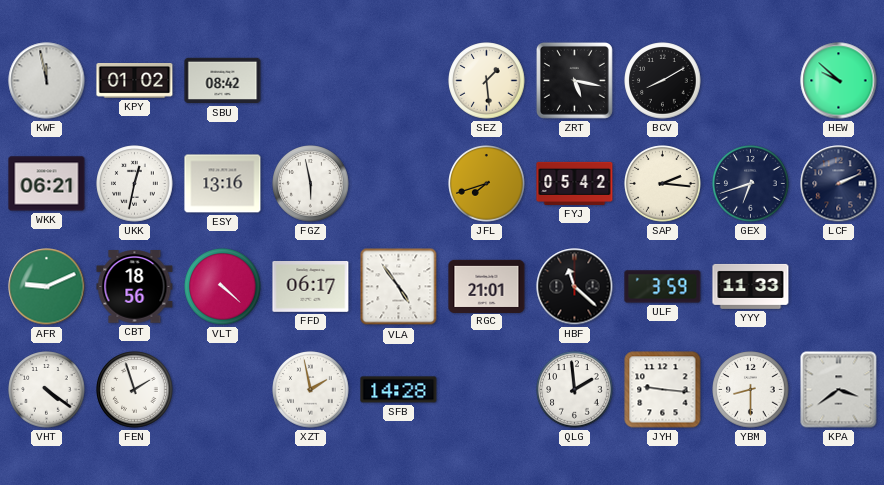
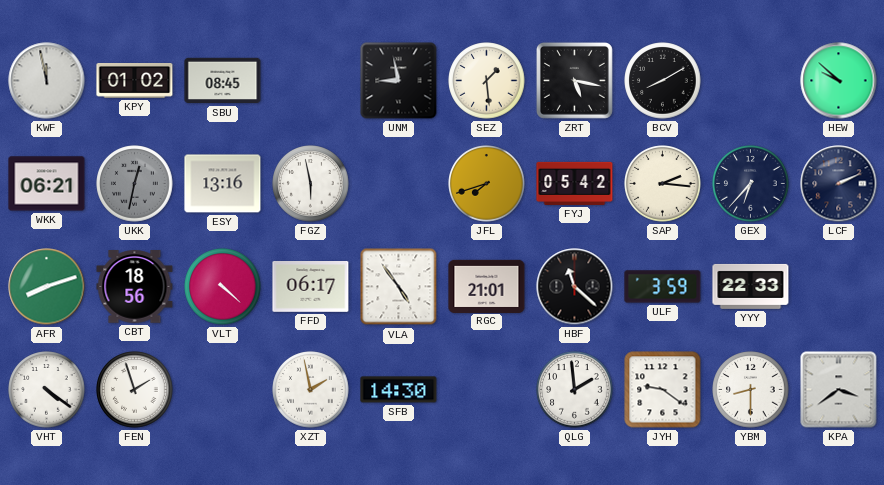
SBU: 08:42 -> 08:45 (223, 81)
UNM: none -> 8:58 (399, 81)
UKK dial: white -> grey (135, 184)
GEX: 6:42 -> 6:37 (751, 184)
AFR: 9:11 -> 8:12 (47, 287)
YYY: 11:33 -> 22:33 (751, 286)
SFB: 14:28 -> 14:30 (399, 390)
JYH: 9:16 -> 9:21 (663, 390)
